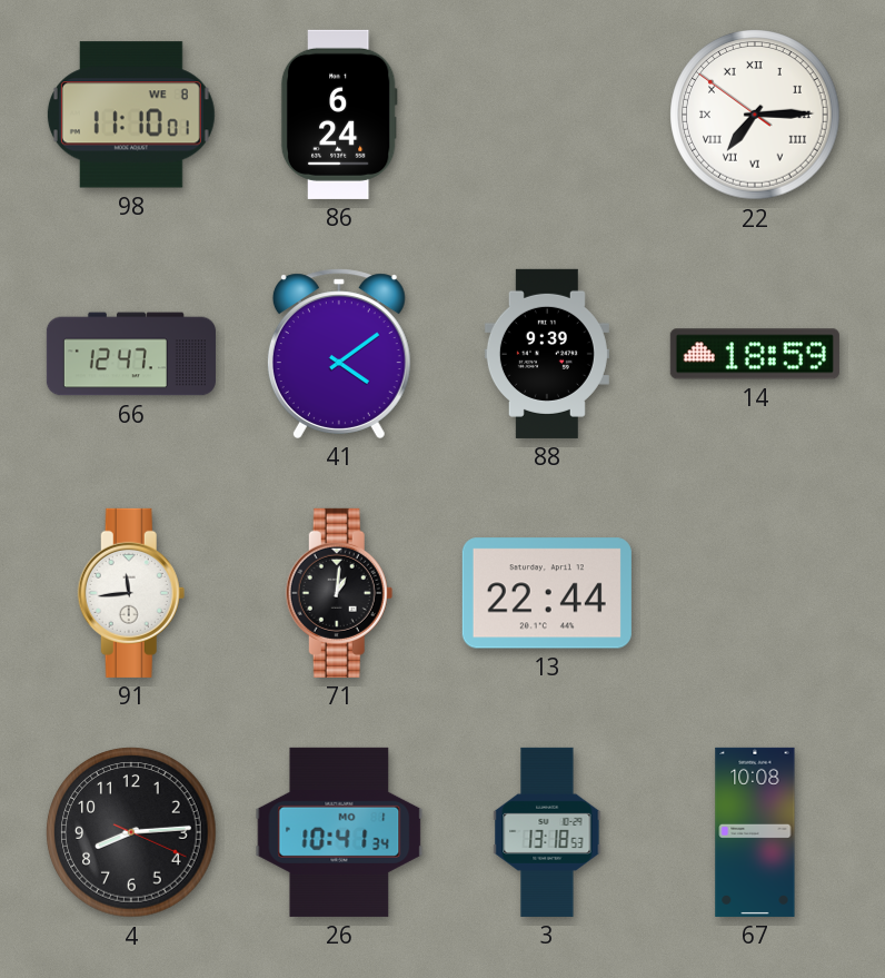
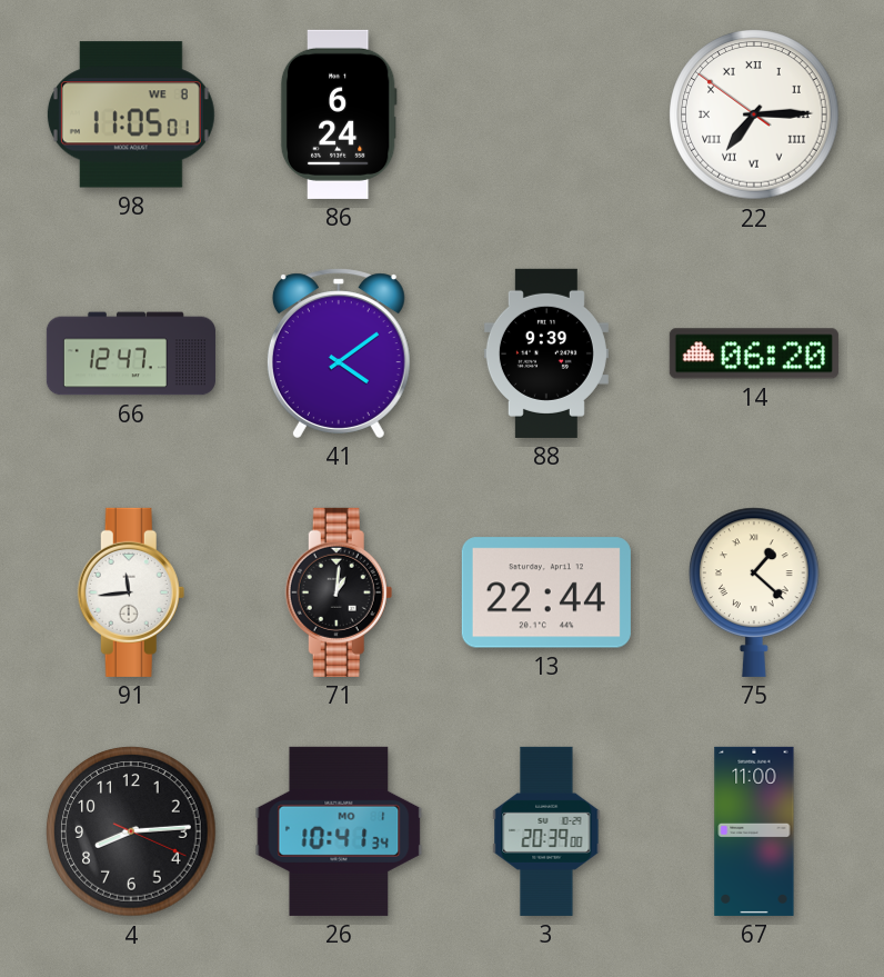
98: 11:10 -> 11:05 (131, 114)
14: 18:59 -> 06:20 (754, 353)
75: none -> 1:22 (755, 592)
3: 13:18 -> 20:39 (546, 831)
67: 10:08 -> 11:00 (754, 831)
